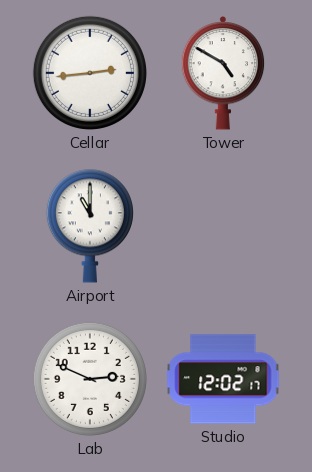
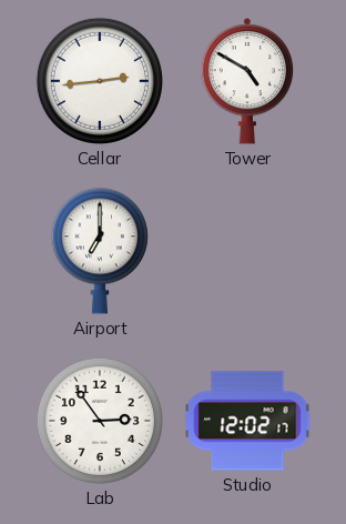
Airport: 11:00 -> 7:00 (100, 251)
Lab: 2:49 -> 2:54 (100, 421)
